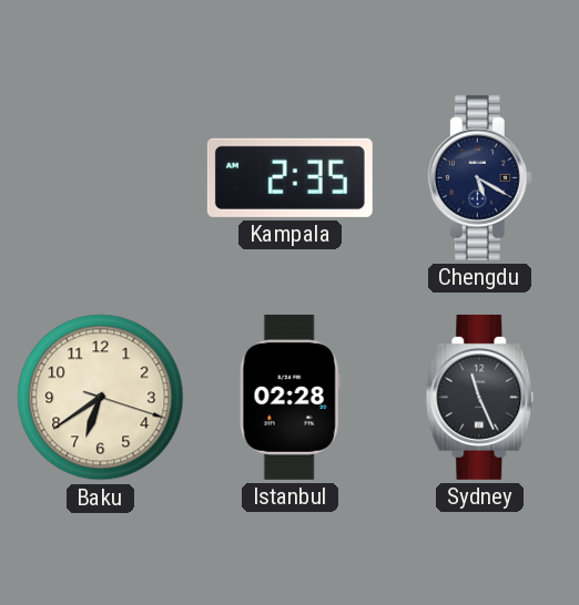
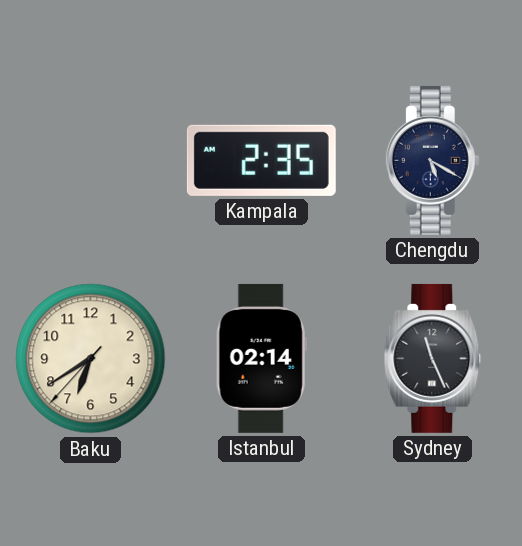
Baku: 6:39:18 -> 6:39:37 (91, 359)
Istanbul: 02:28 -> 02:14 (261, 358)
